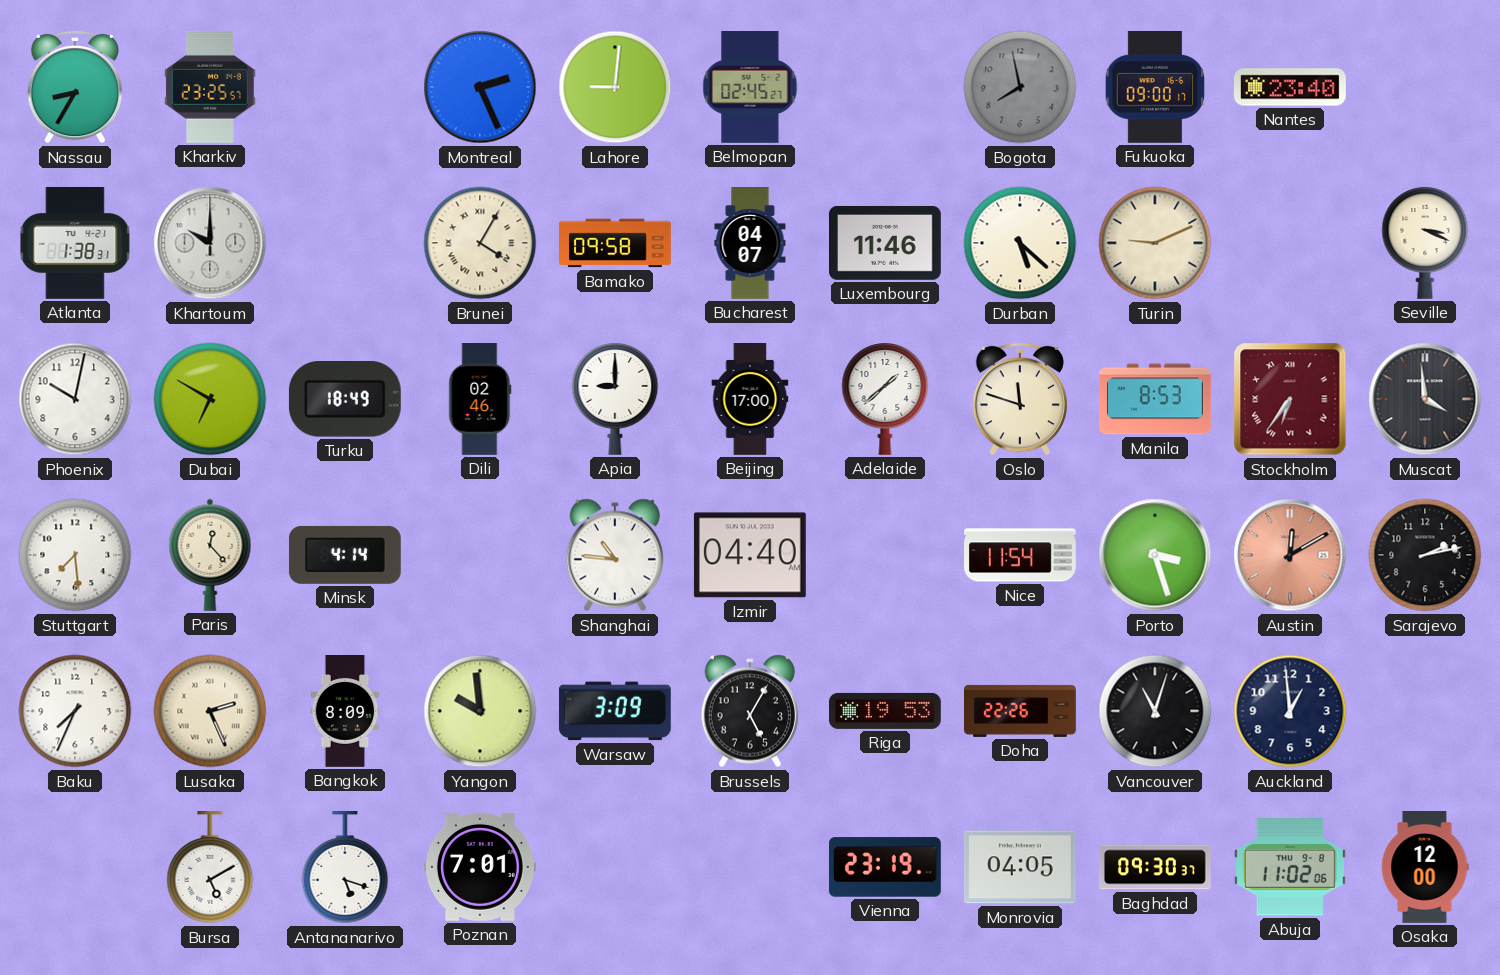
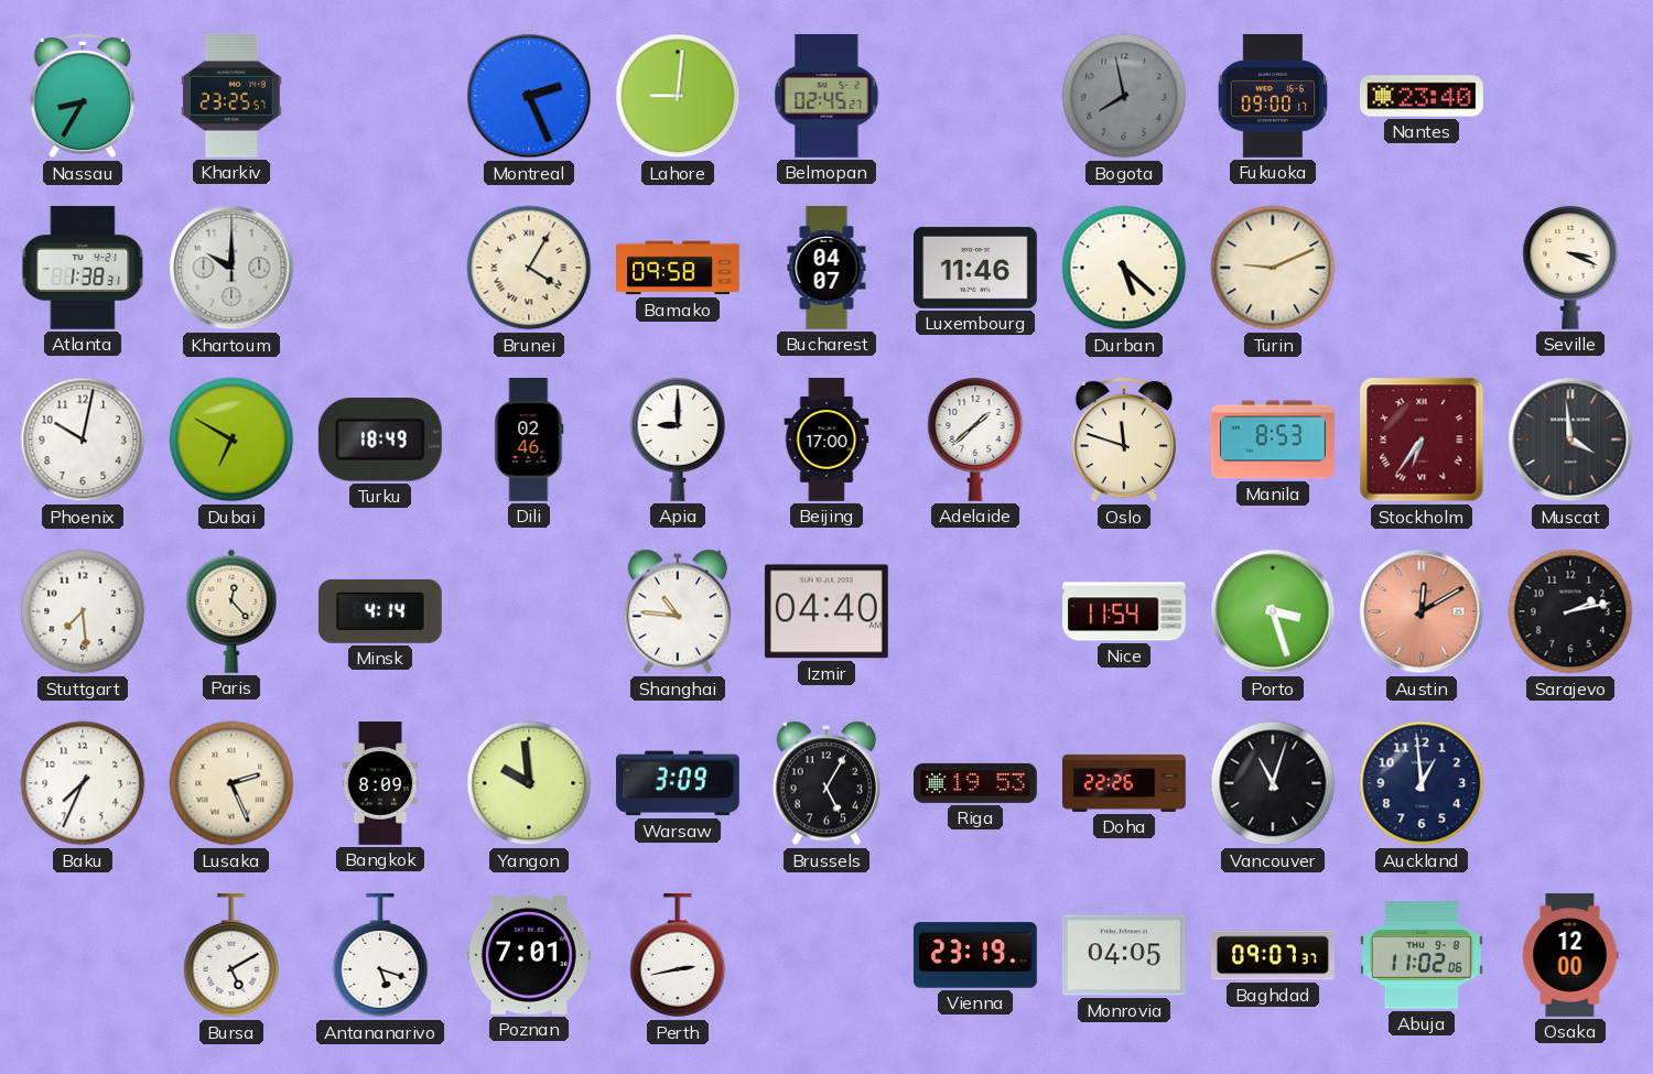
Perth: none -> 2:43 (678, 955)
Baghdad: 09:30 -> 09:07 (1273, 955)
